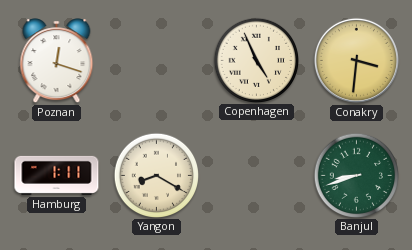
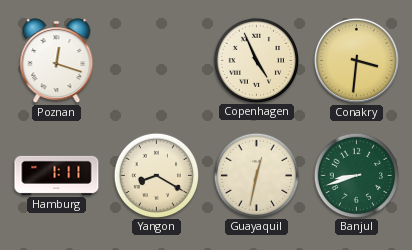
Guayaquil: none -> 12:32 (256, 175)
